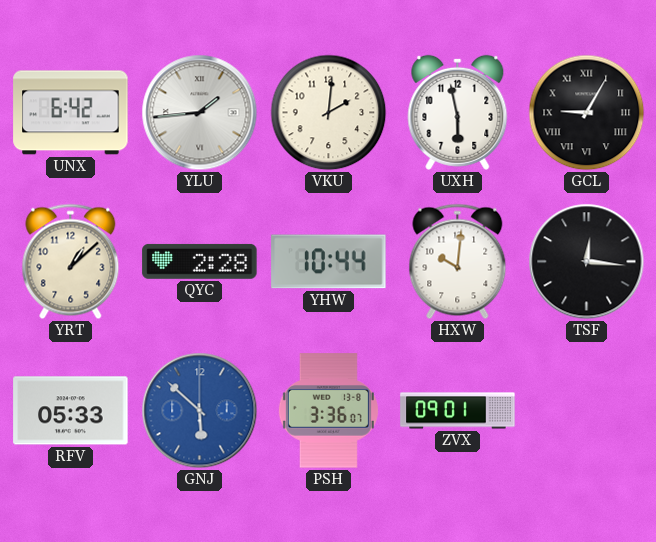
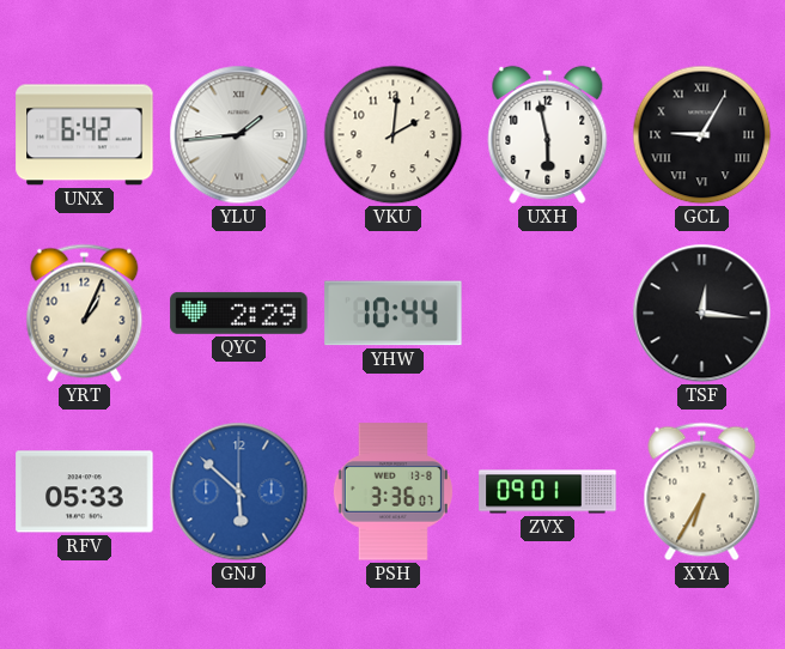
YRT: 1:08 -> 1:04 (85, 314)
QYC: 2:28 -> 2:29 (239, 313)
HXW: 10:01 -> none (458, 262)
XYA: none -> 6:35 (702, 492)
